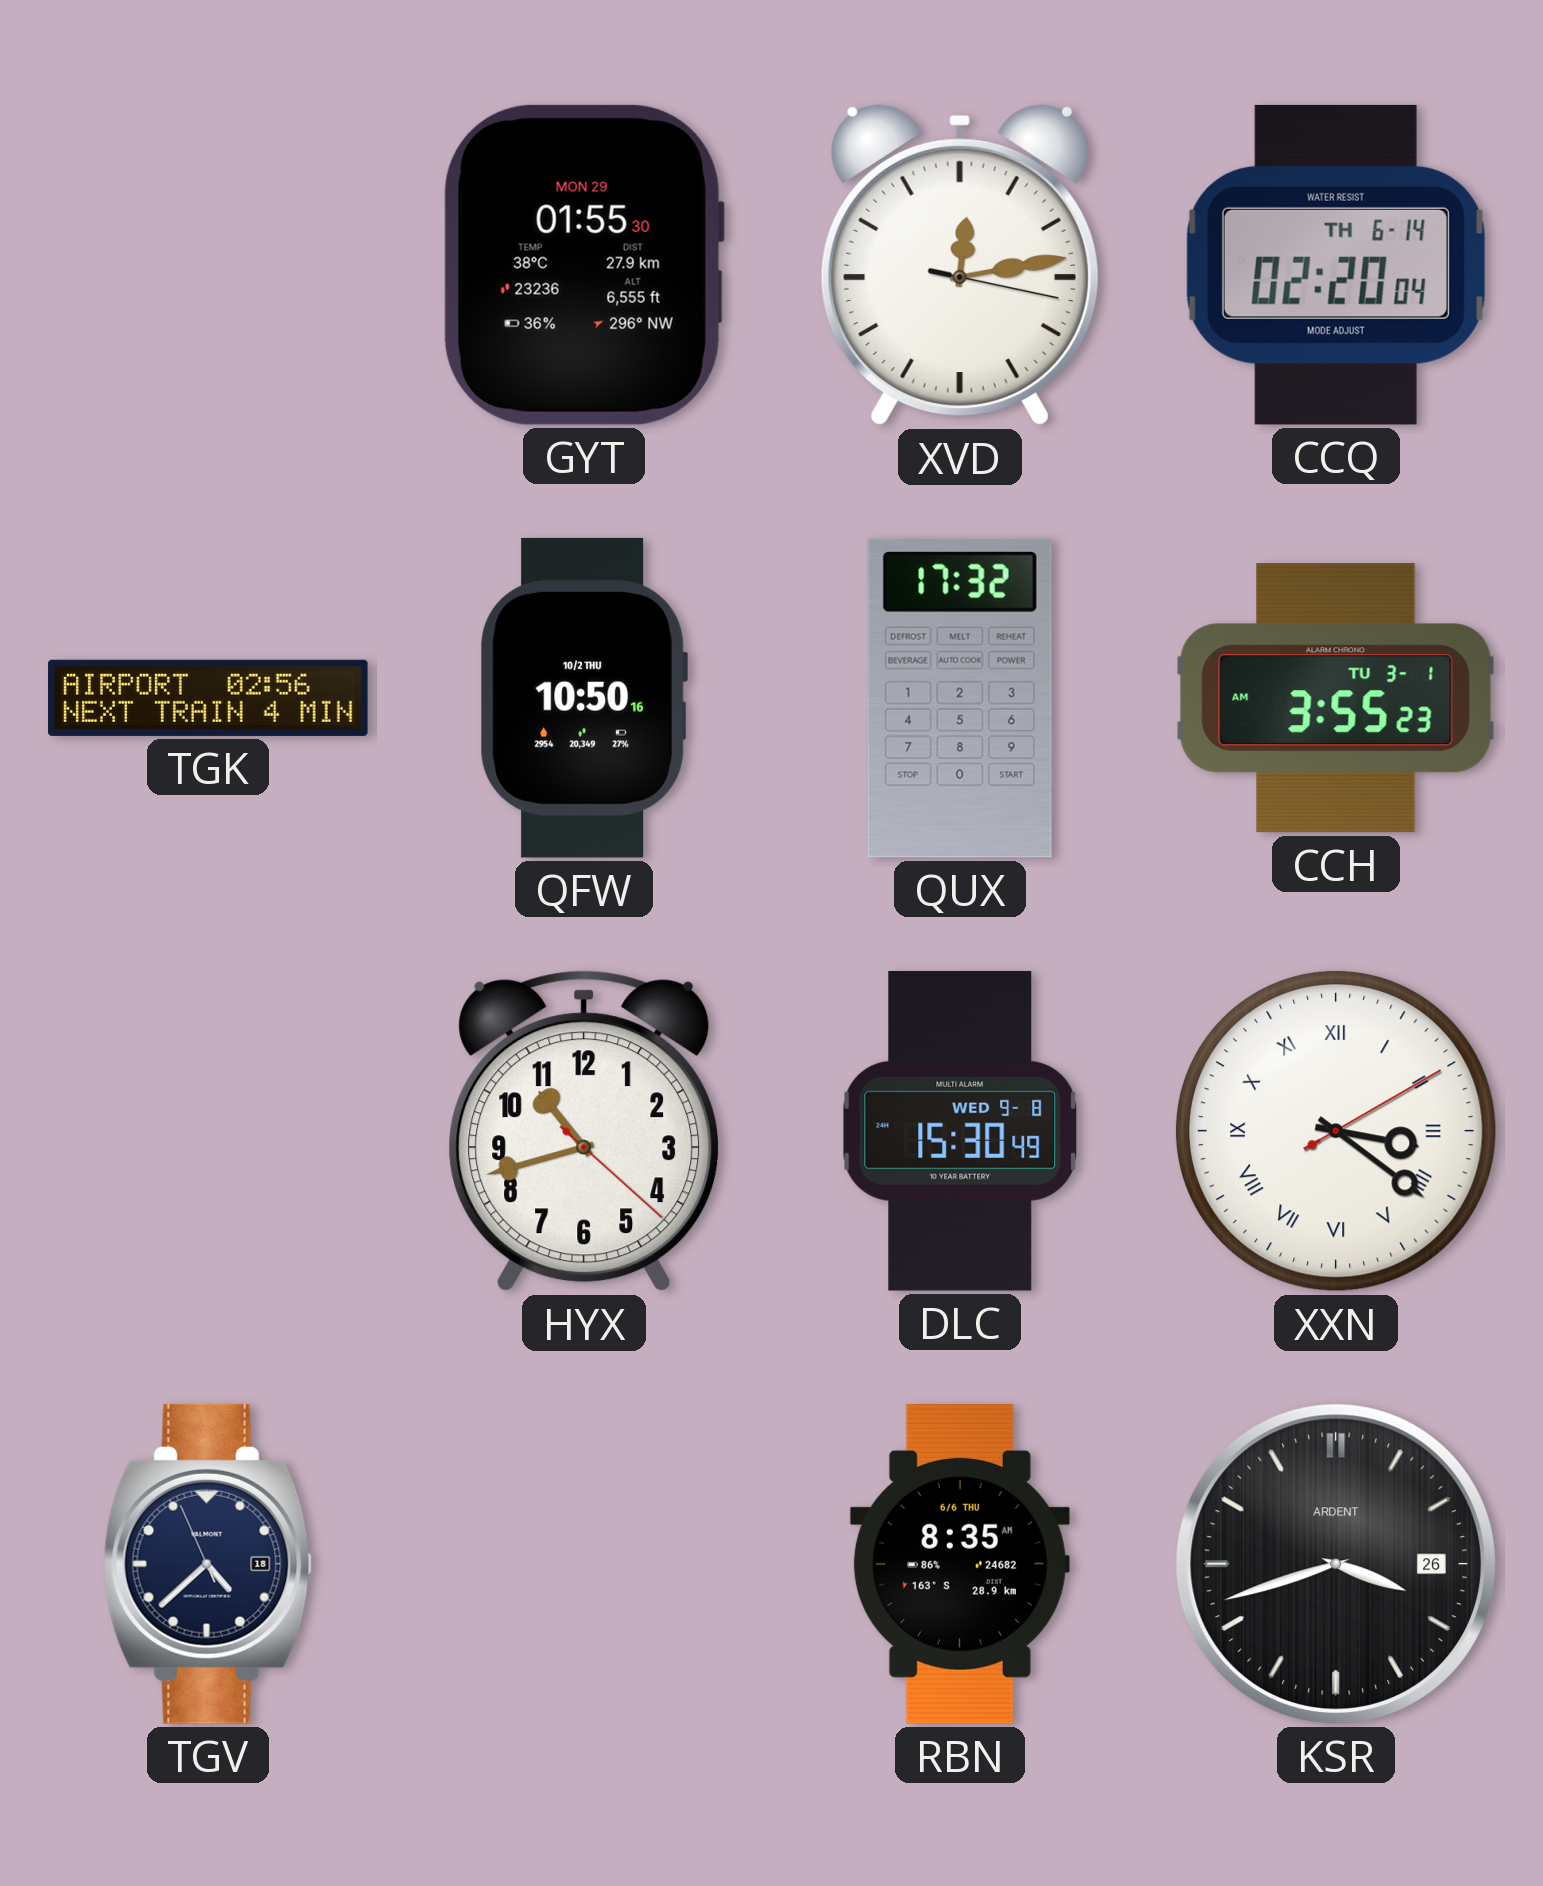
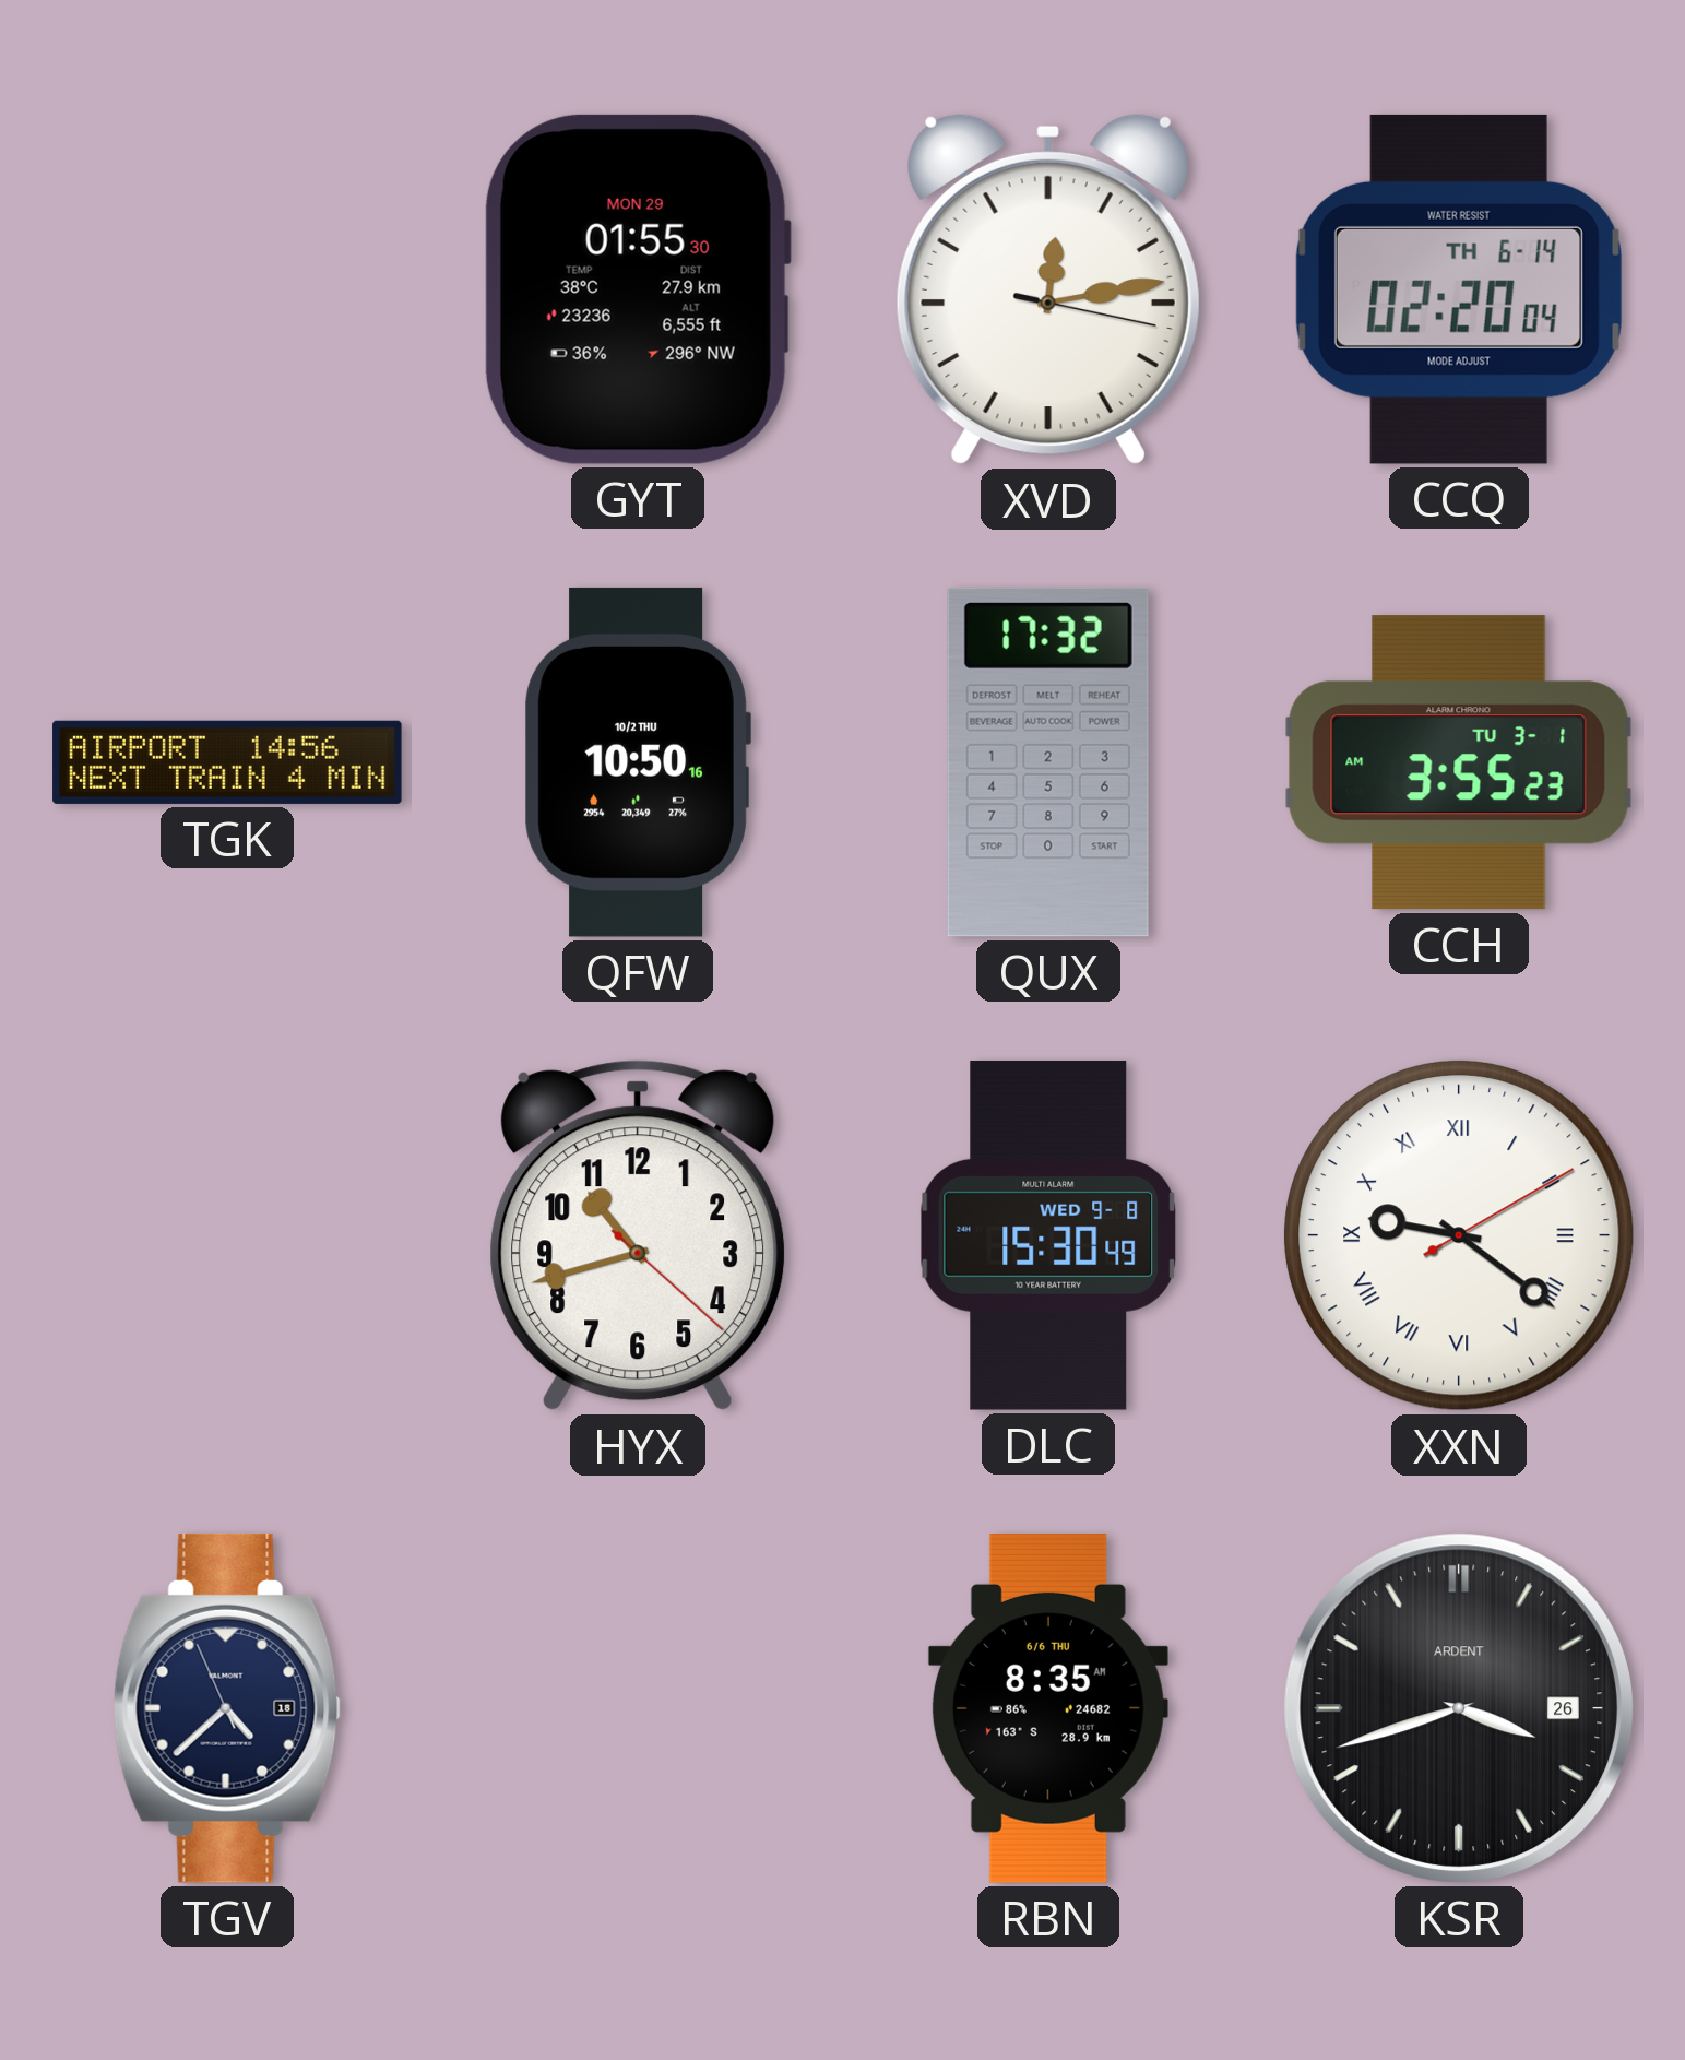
TGK: 02:56 -> 14:56 (227, 762)
XXN: 3:21 -> 9:21 (1459, 1235)
